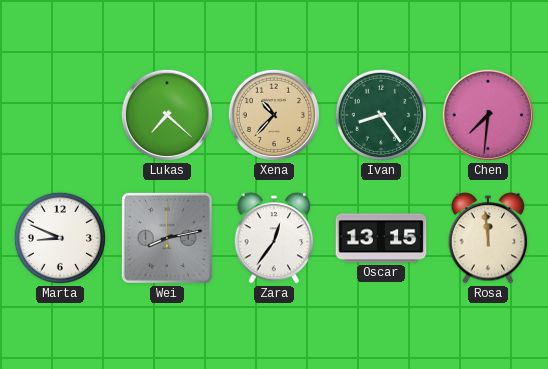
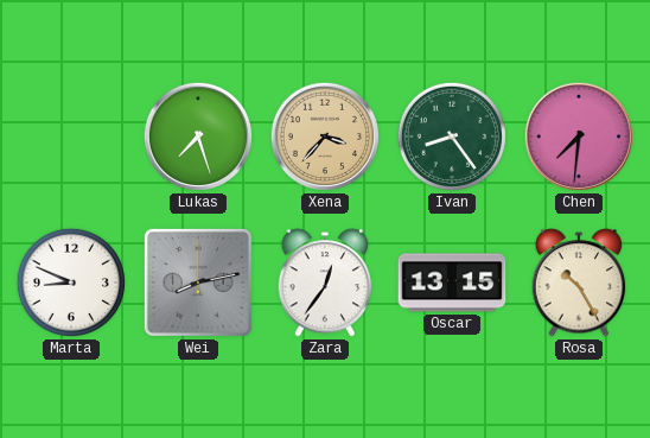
Lukas: 7:22 -> 7:27 (198, 137)
Xena: 10:37 -> 3:37 (325, 137)
Rosa: 11:59 -> 10:25 (579, 283)
